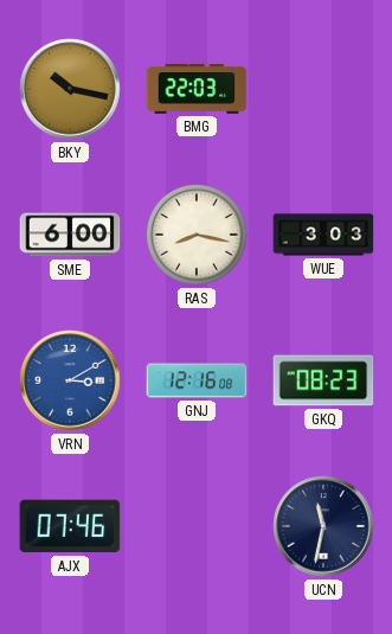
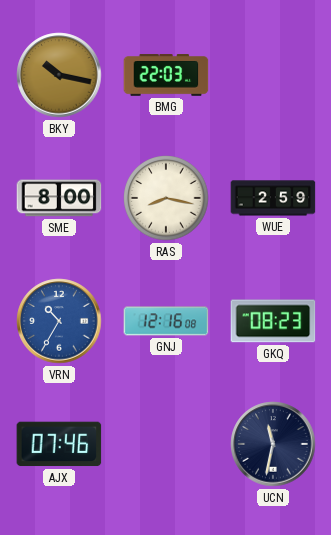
SME: 6:00 -> 8:00 (59, 198)
WUE: 3:03 -> 2:59 (273, 198)
VRN: 3:10 -> 10:35 (59, 321)
